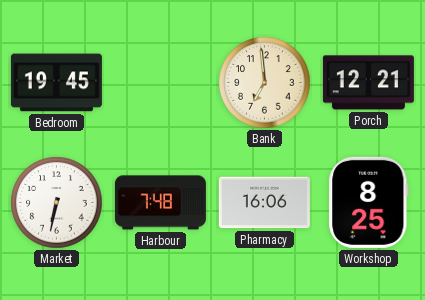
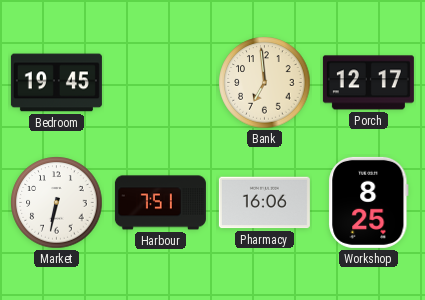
Porch: 12:21 -> 12:17 (368, 83)
Harbour: 7:48 -> 7:51 (160, 203)
